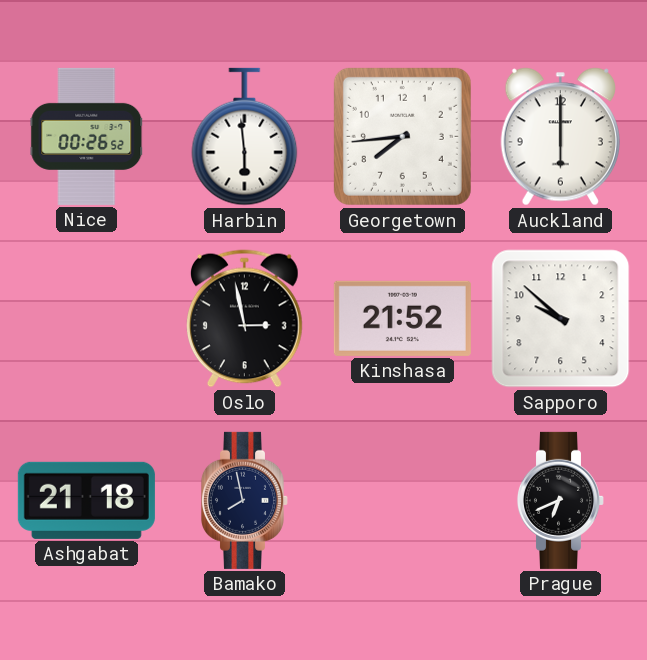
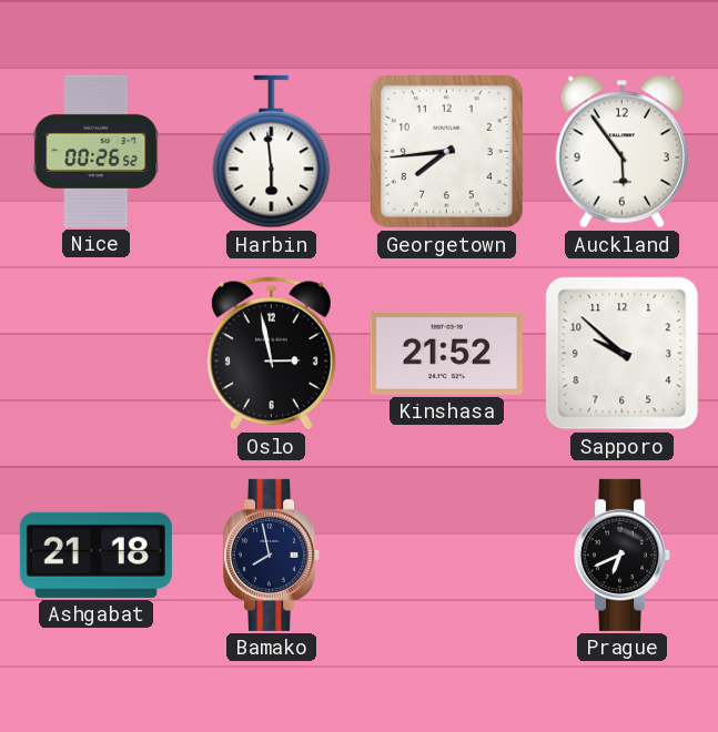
Auckland: 6:00 -> 5:54 (621, 152)
